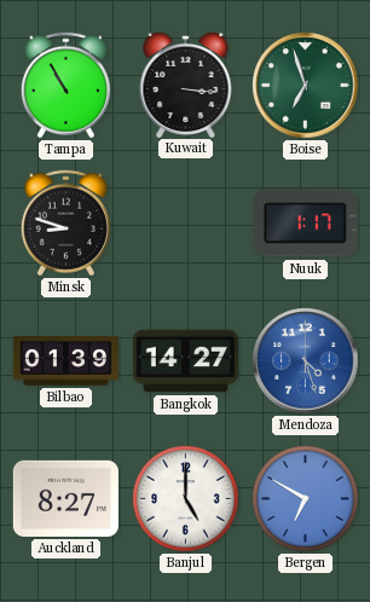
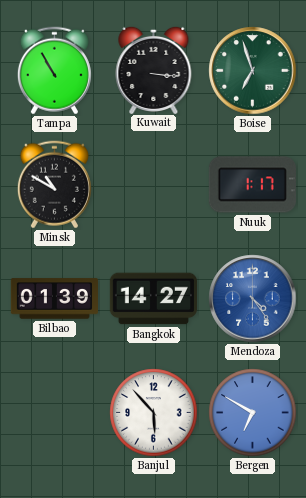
Minsk: 8:48 -> 10:50 (54, 185)
Mendoza: 4:27 -> 4:24 (253, 299)
Auckland: 8:27 -> none (65, 498)
Banjul: 5:00 -> 5:53 (154, 413)
